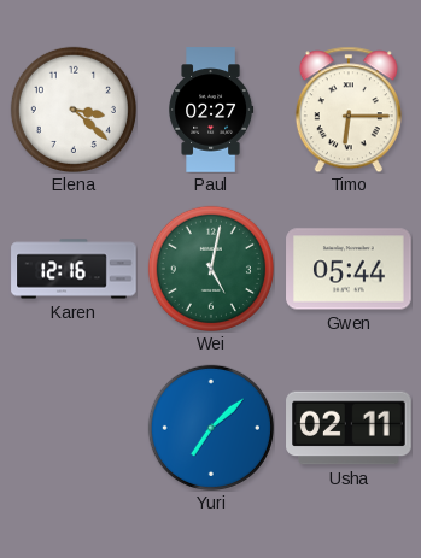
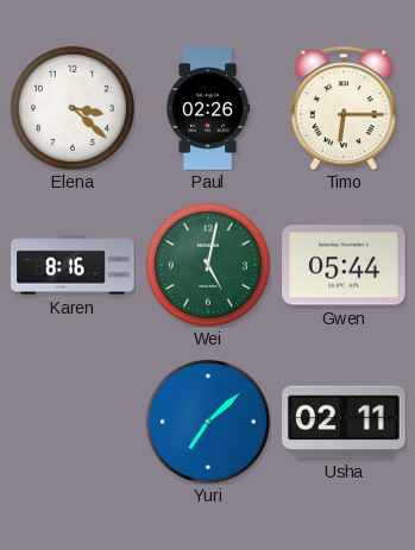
Paul: 02:27 -> 02:26 (208, 108)
Karen: 12:16 -> 8:16 (73, 265)
